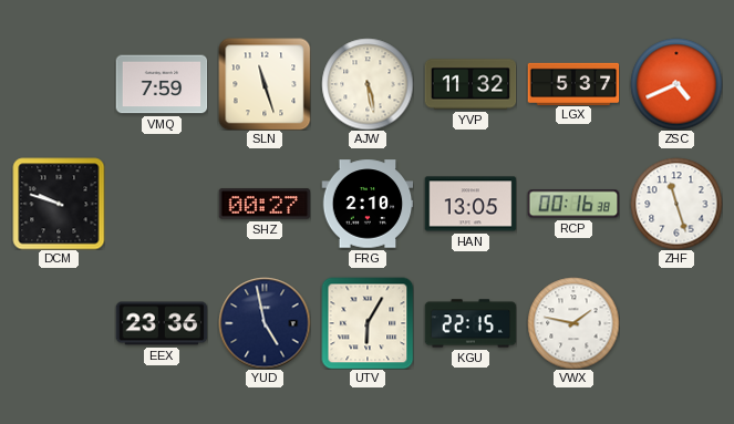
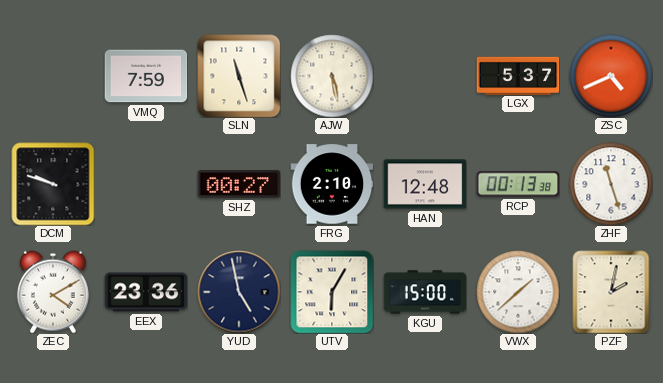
YVP: 11:32 -> none (471, 84)
HAN: 13:05 -> 12:48 (425, 184)
RCP: 00:16 -> 00:13 (518, 184)
ZEC: none -> 4:10 (53, 292)
KGU: 22:15 -> 15:00 (425, 292)
VWX: 1:47 -> 1:38 (518, 292)
PZF: none -> 2:02 (611, 292)
